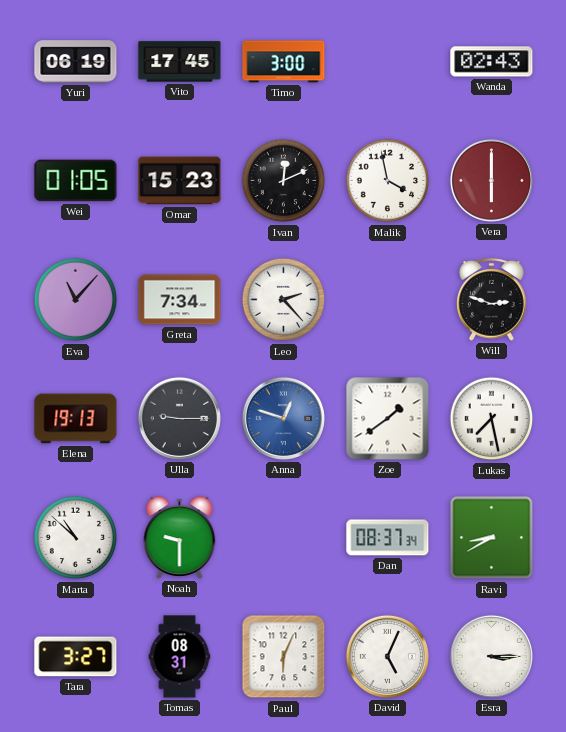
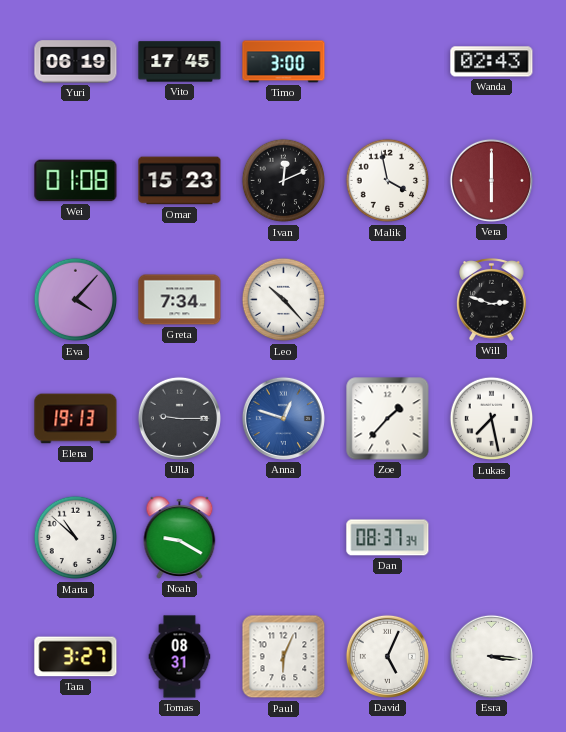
Wei: 01:05 -> 01:08 (76, 181)
Eva: 11:07 -> 4:07 (76, 300)
Leo: 2:23 -> 10:23 (284, 300)
Zoe: 1:39 -> 1:37 (388, 419)
Noah: 9:30 -> 9:20 (180, 538)
Ravi: 8:40 -> none (492, 538)
Esra: 3:15 -> 3:16 (491, 656)
